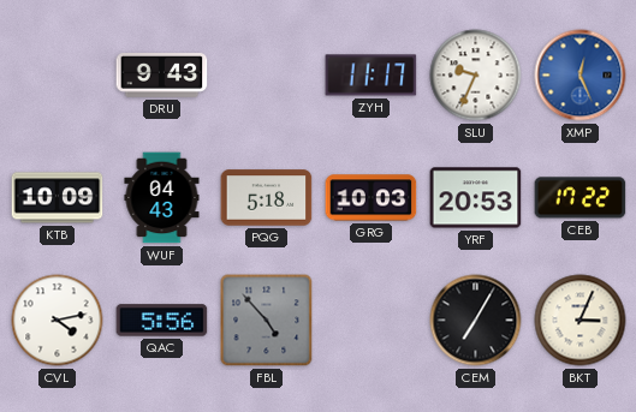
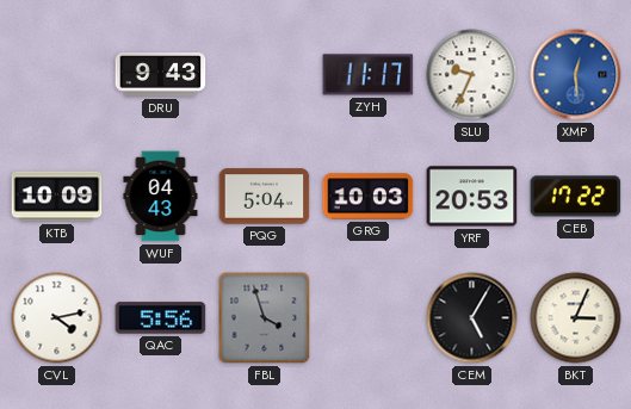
XMP: 12:26 -> 12:29 (576, 75)
PQG: 5:18 -> 5:04 (265, 197)
FBL: 4:53 -> 3:57 (265, 318)
CEM: 7:05 -> 5:05 (472, 318)
